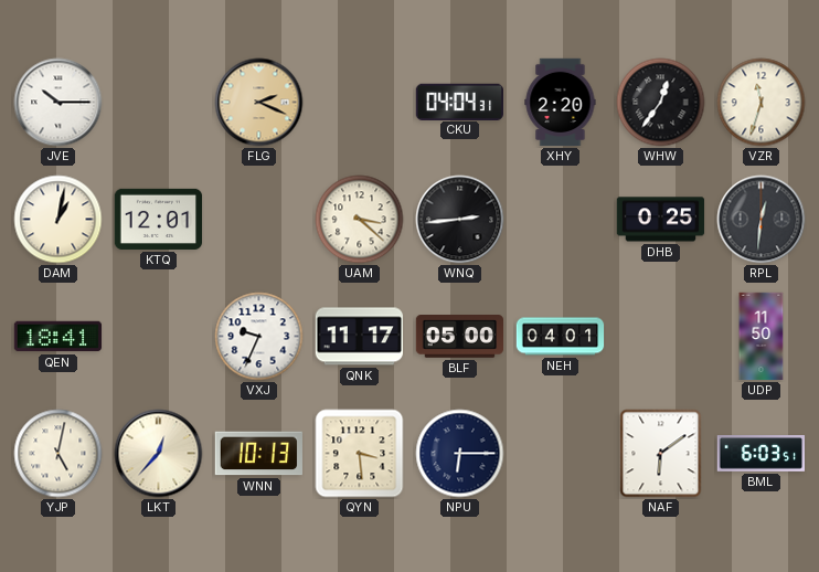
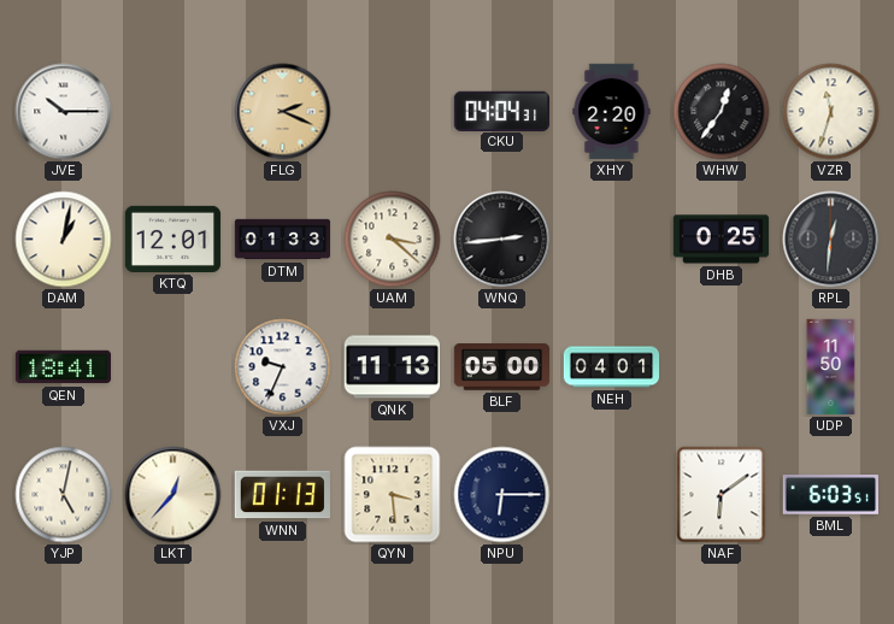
DTM: none -> 01:33 (283, 240)
QNK: 11:17 -> 11:13 (392, 367)
WNN: 10:13 -> 01:13 (282, 495)
